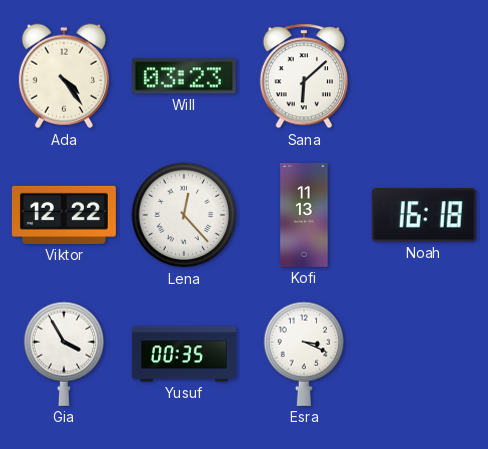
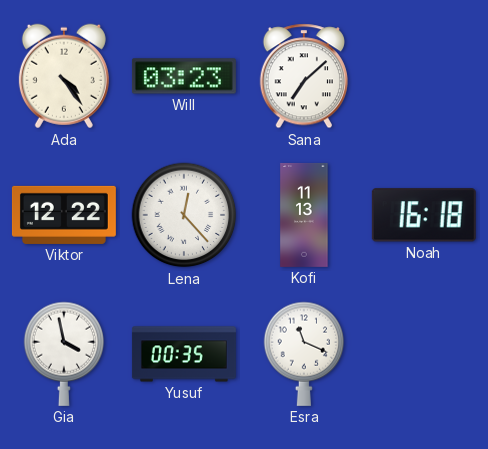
Sana: 6:08 -> 7:08 (304, 76)
Gia: 3:55 -> 3:58 (64, 354)
Esra: 3:19 -> 11:19 (304, 354)
